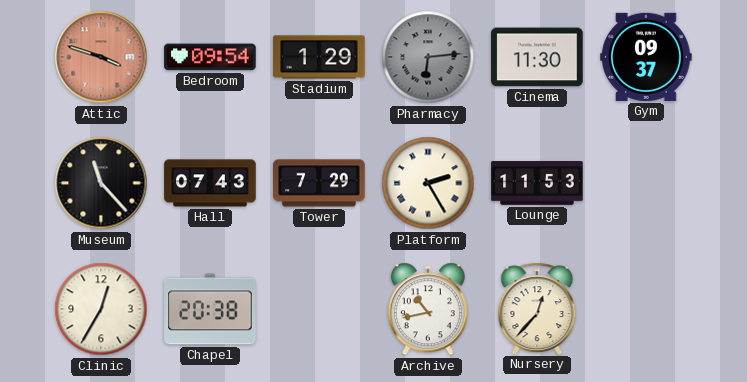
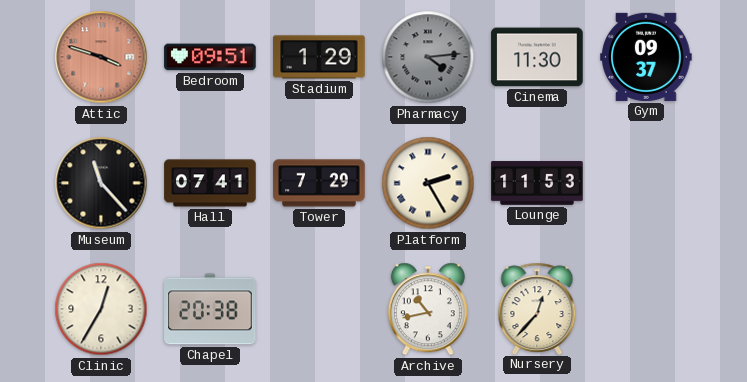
Bedroom: 09:54 -> 09:51 (210, 57)
Pharmacy: 6:14 -> 4:14 (428, 57)
Hall: 07:43 -> 07:41 (210, 183)
